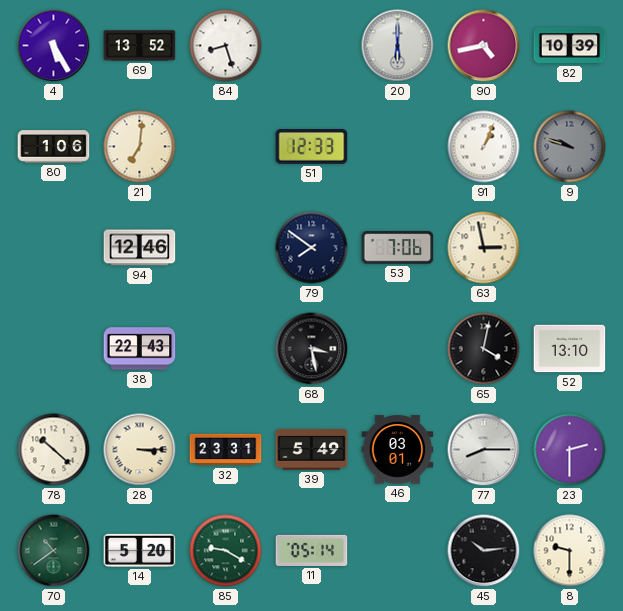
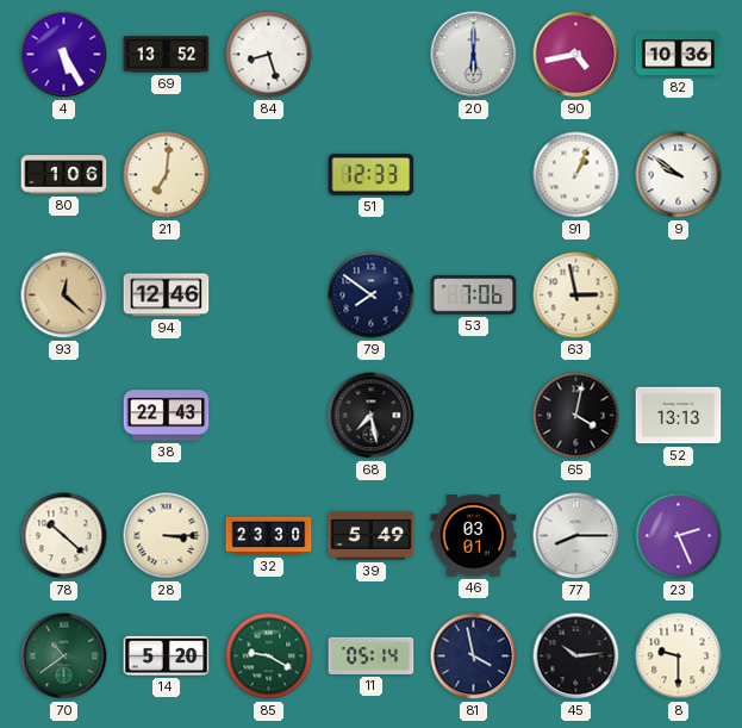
82: 10:39 -> 10:36 (679, 55)
9: 9:48 -> 9:51 (679, 175)
9 dial: grey -> white (679, 175)
93: none -> 12:22 (64, 295)
68: 3:28 -> 7:28 (372, 416)
52: 13:10 -> 13:13 (679, 416)
32: 23:31 -> 23:30 (269, 536)
23: 2:30 -> 2:26 (679, 536)
81: none -> 3:58 (474, 657)
